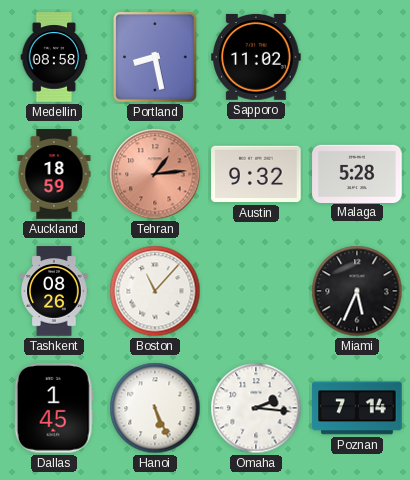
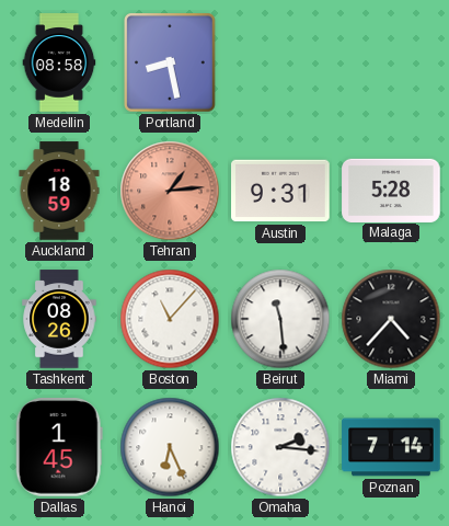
Sapporo: 11:02 -> none (256, 57)
Austin: 9:32 -> 9:31 (280, 191)
Beirut: none -> 11:29 (280, 319)
Miami: 5:34 -> 4:37 (391, 319)
Hanoi: 5:26 -> 6:26 (170, 447)
